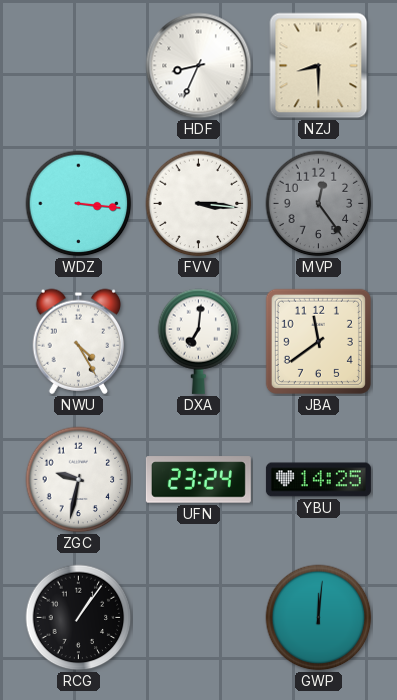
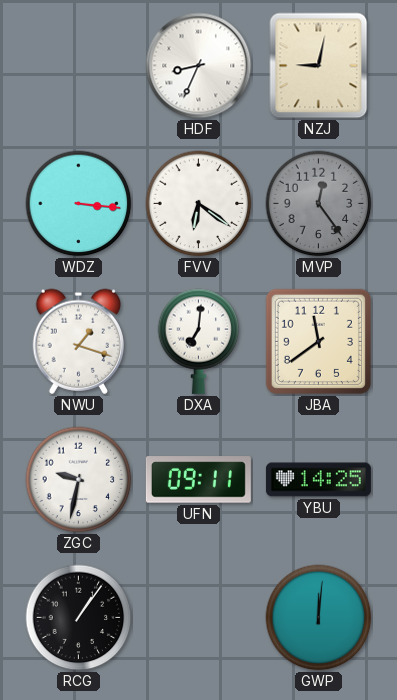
NZJ: 8:30 -> 9:02 (319, 66)
FVV: 3:16 -> 6:21 (199, 204)
NWU: 4:25 -> 1:18 (78, 341)
UFN: 23:24 -> 09:11 (198, 480)
